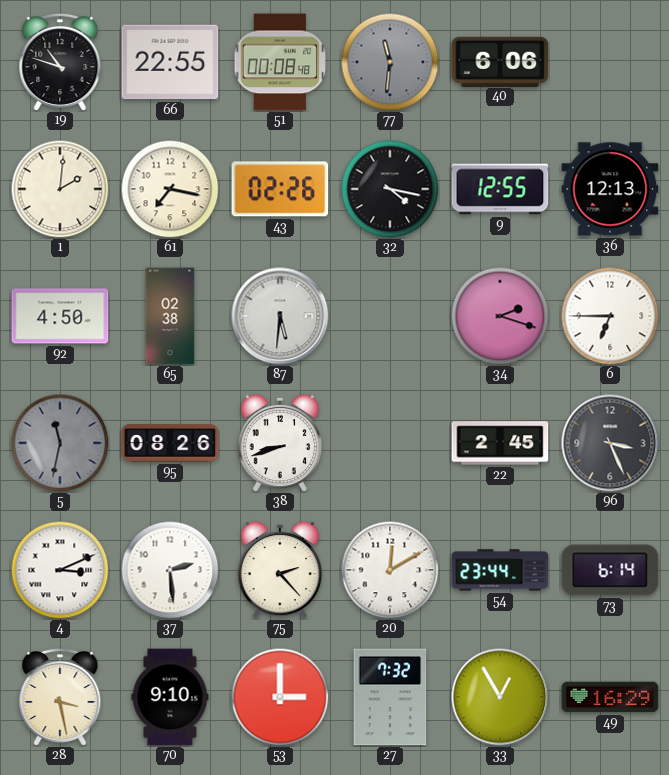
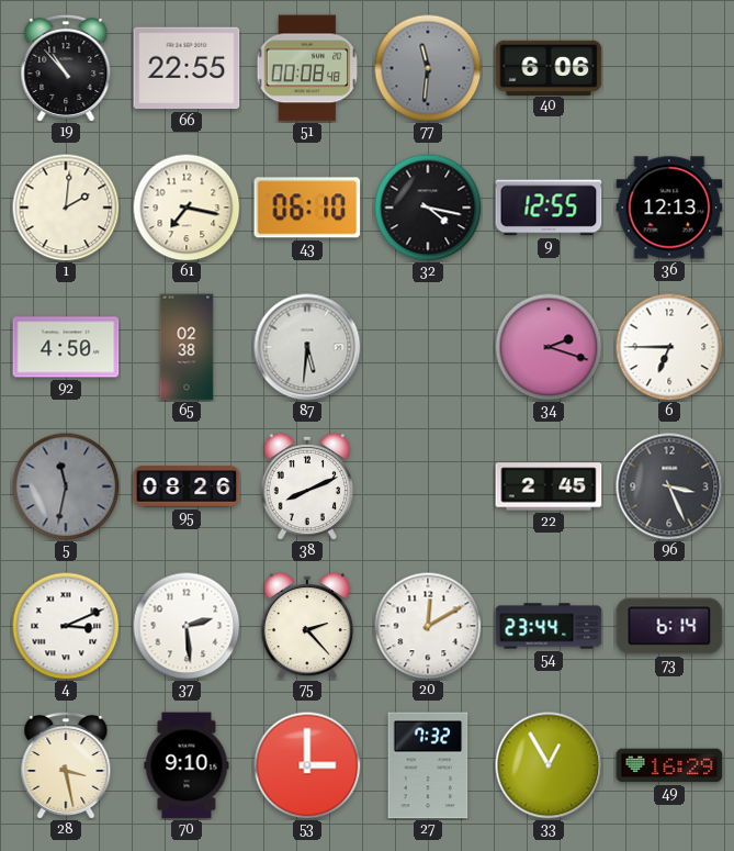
19: 10:48 -> 10:53 (66, 68)
43: 02:26 -> 06:10 (307, 208)
38: 8:42 -> 8:11 (307, 486)
